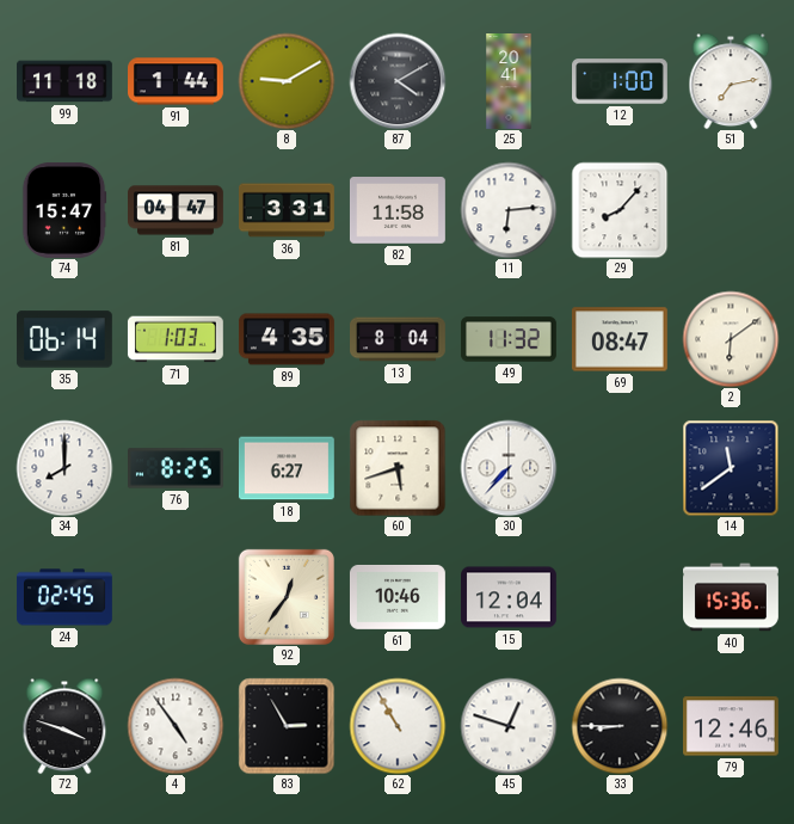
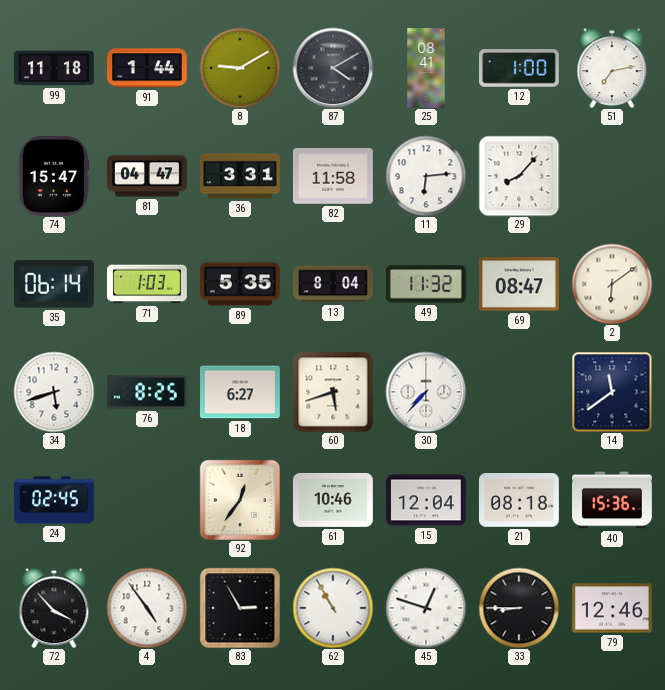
25: 20:41 -> 08:41 (426, 69)
89: 4:35 -> 5:35 (240, 284)
34: 8:00 -> 5:42 (54, 392)
21: none -> 08:18 (519, 500)
72: 3:48 -> 3:53 (54, 608)
